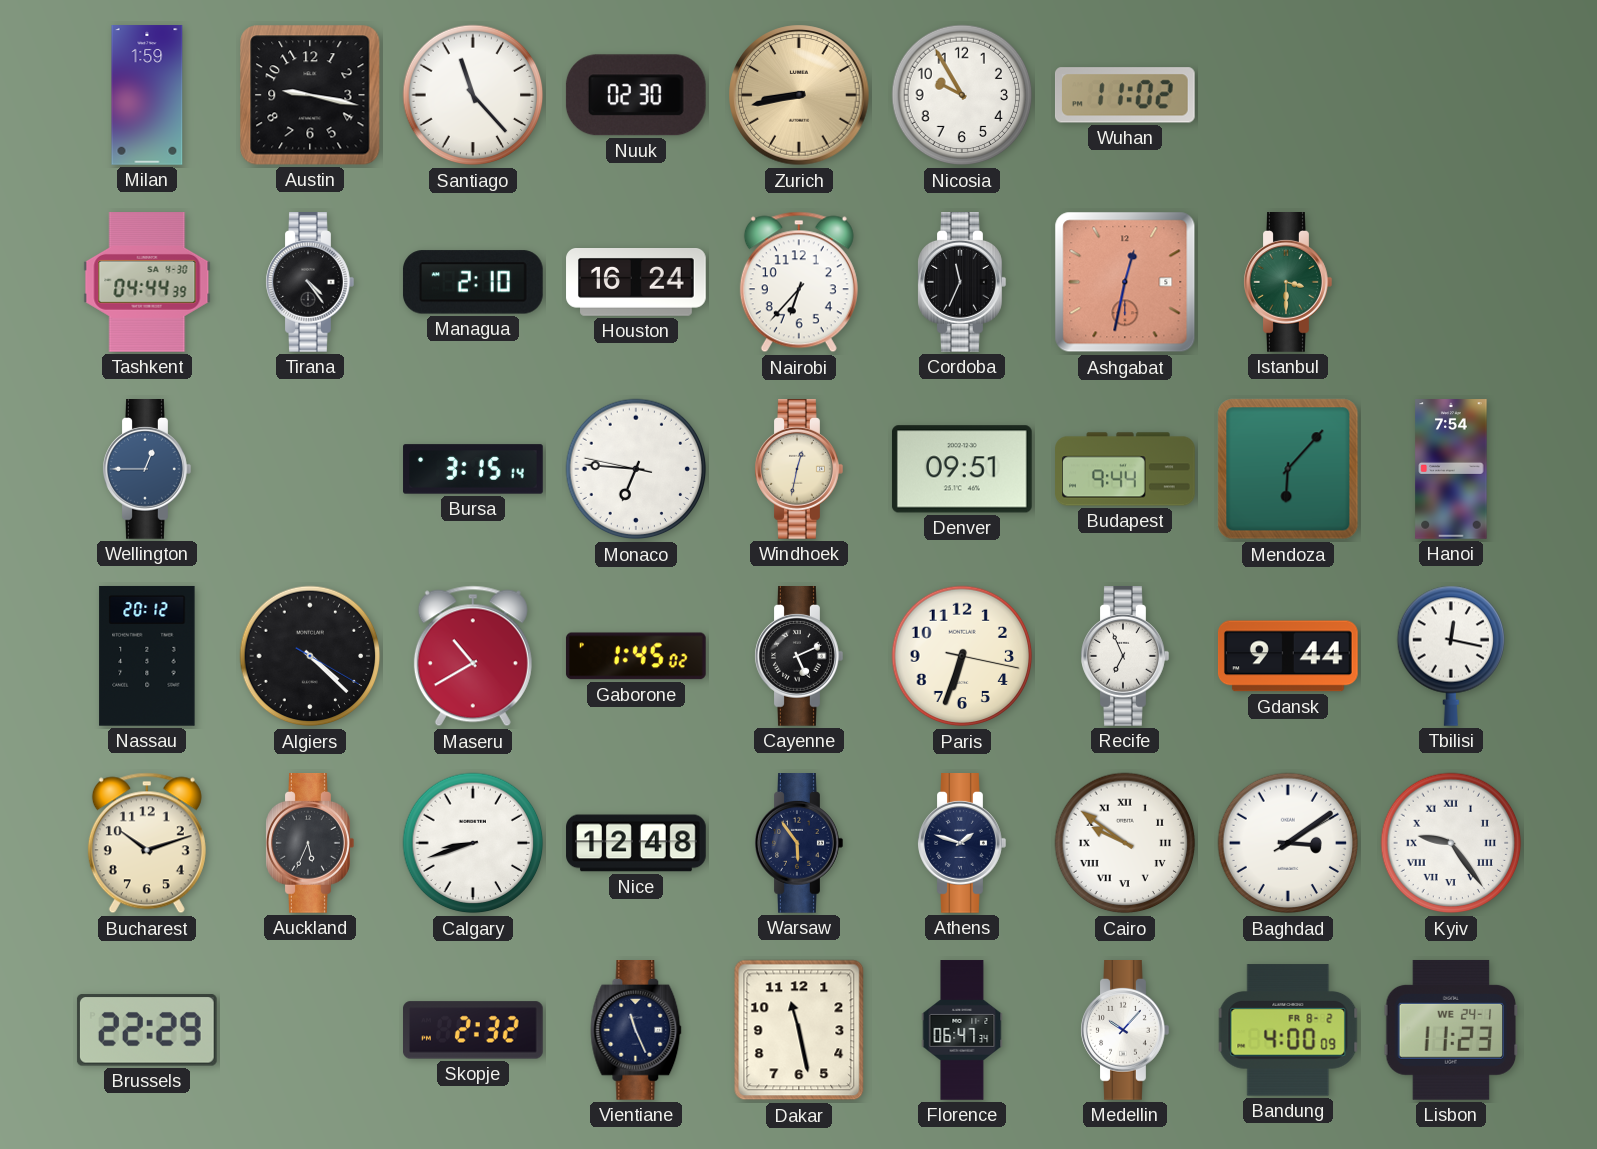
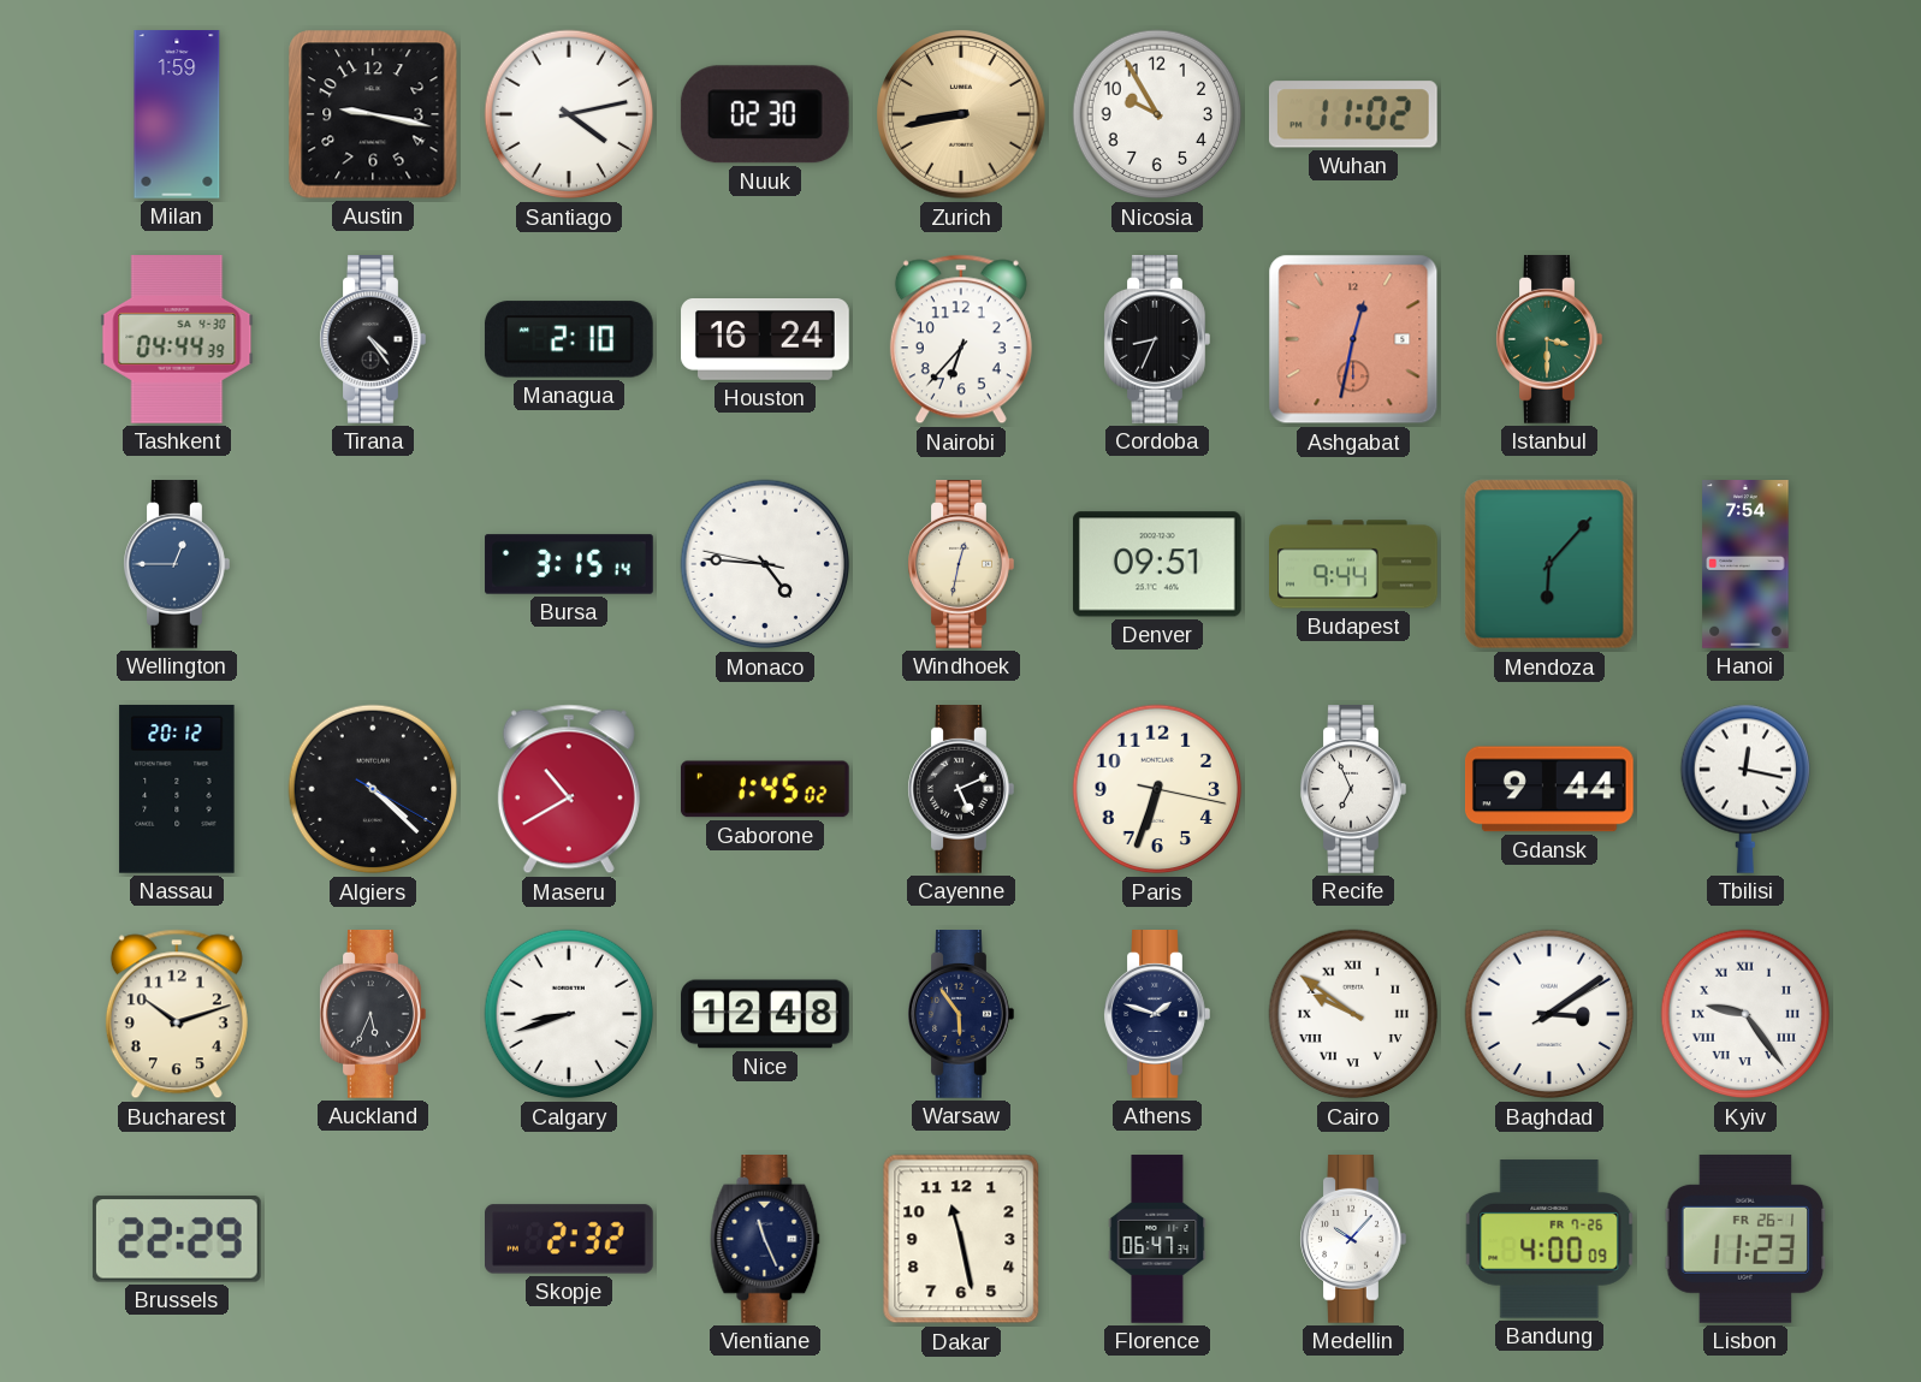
Santiago: 11:23 -> 4:13 (569, 114)
Cordoba: 11:34 -> 8:34 (1157, 340)
Monaco: 6:45 -> 4:45 (765, 564)
Bandung date: FR 8-2 -> FR 7-26 (1549, 1239)
Lisbon date: WE 24-1 -> FR 26-1 (1745, 1239)
